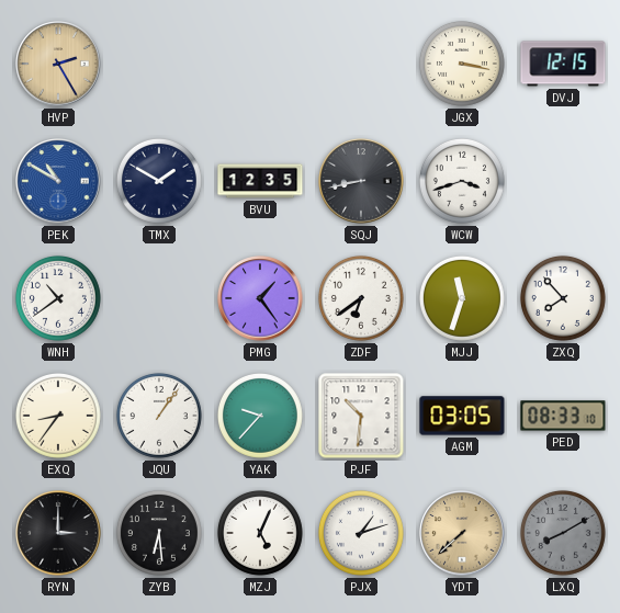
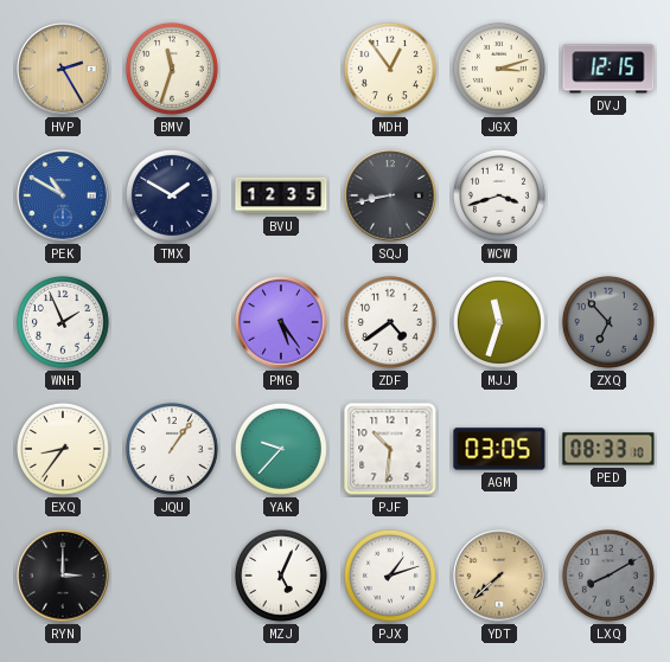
BMV: none -> 11:33 (172, 69)
MDH: none -> 12:54 (390, 69)
JGX: 3:17 -> 3:12 (499, 69)
WNH: 10:39 -> 1:56 (63, 322)
PMG: 1:24 -> 5:24 (281, 322)
ZDF: 6:39 -> 4:39 (390, 322)
ZXQ: 7:53 -> 6:53 (608, 322)
ZXQ dial: white -> grey (608, 322)
ZYB: 6:29 -> none (159, 533)
